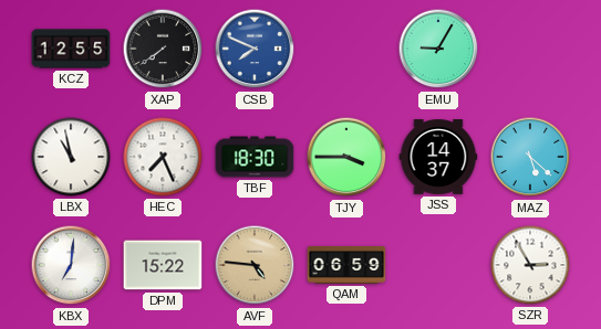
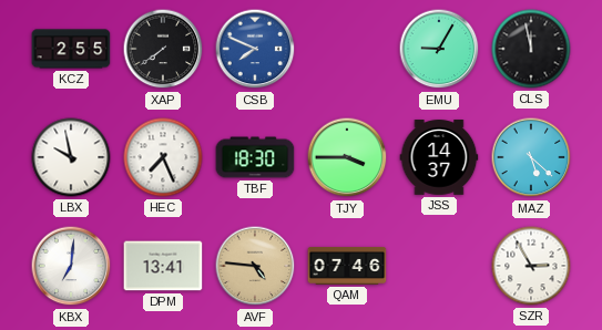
KCZ: 12:55 -> 2:55 (71, 49)
CLS: none -> 11:58 (531, 49)
LBX: 10:58 -> 9:58 (71, 157)
DPM: 15:22 -> 13:41 (163, 266)
QAM: 06:59 -> 07:46 (347, 266)
